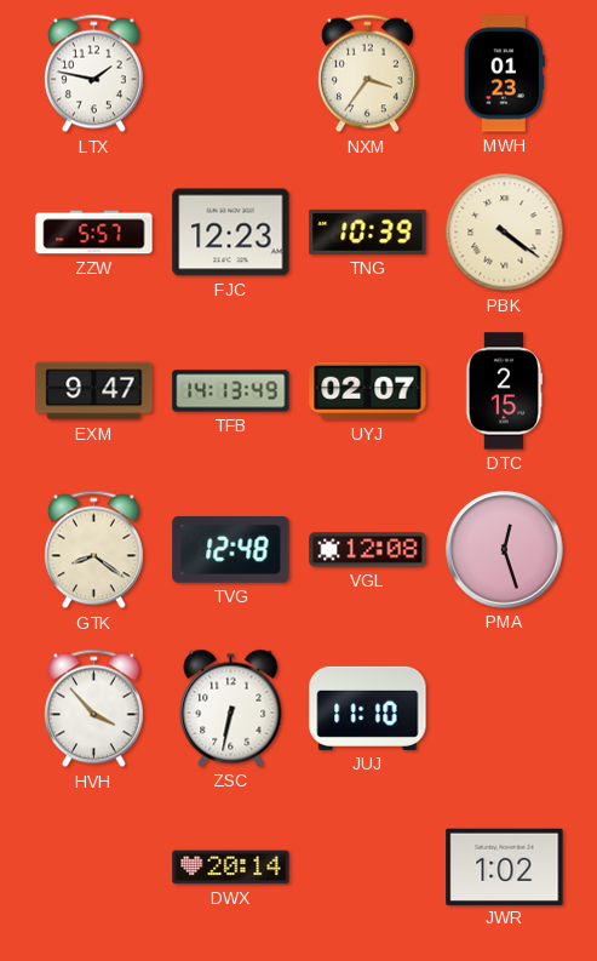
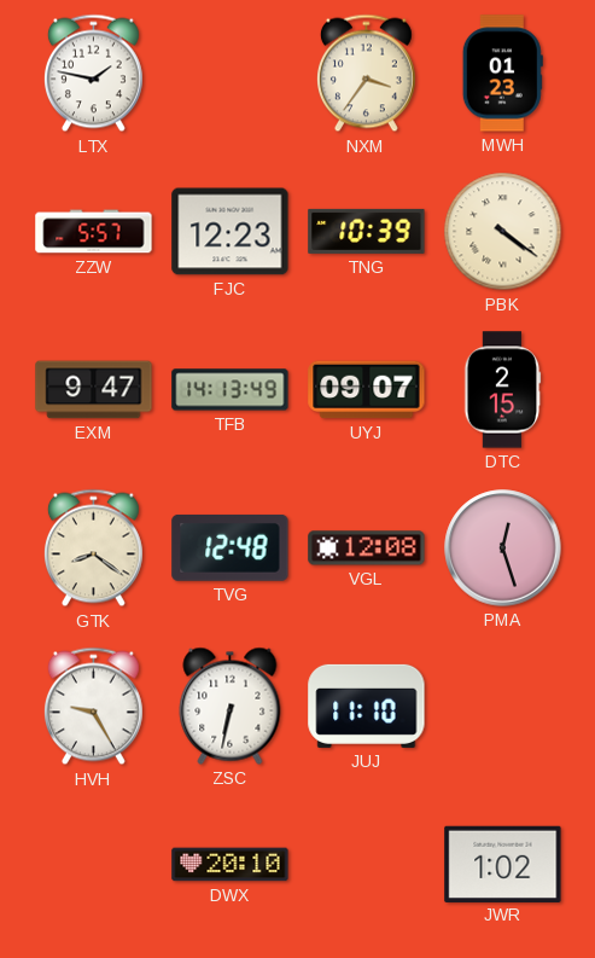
UYJ: 02:07 -> 09:07 (367, 390)
HVH: 3:53 -> 9:25 (93, 707)
DWX: 20:14 -> 20:10 (231, 865)
